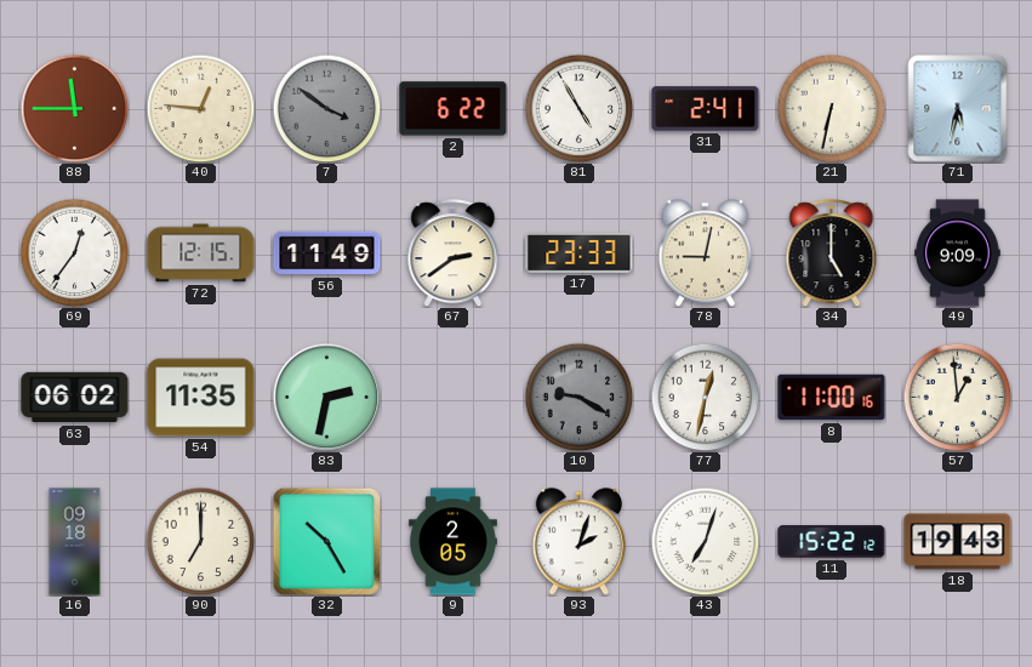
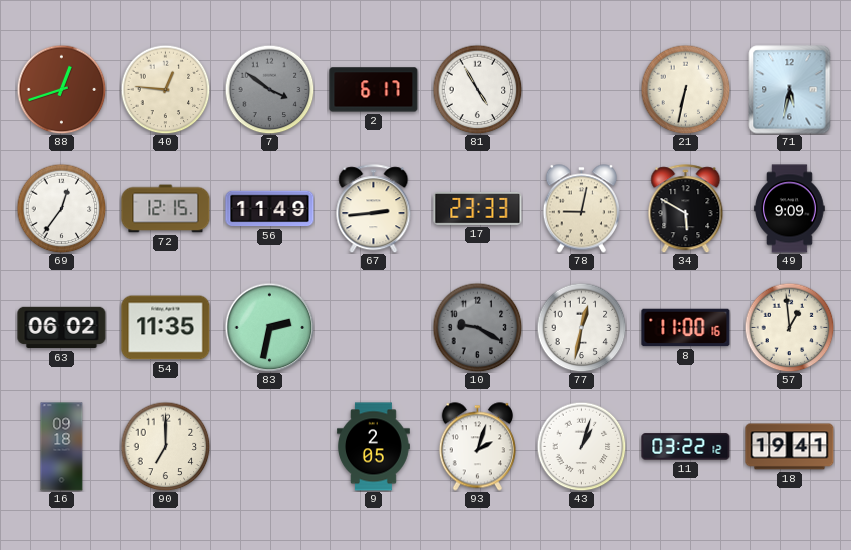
88: 11:45 -> 12:42 (61, 89)
2: 6:22 -> 6:17 (374, 90)
31: 2:41 -> none (706, 109)
67: 2:39 -> 2:44 (374, 209)
34: 5:00 -> 5:50 (686, 209)
32: 10:25 -> none (326, 541)
43: 7:03 -> 1:03 (581, 446)
11: 15:22 -> 03:22 (686, 447)
18: 19:43 -> 19:41 (790, 447)
